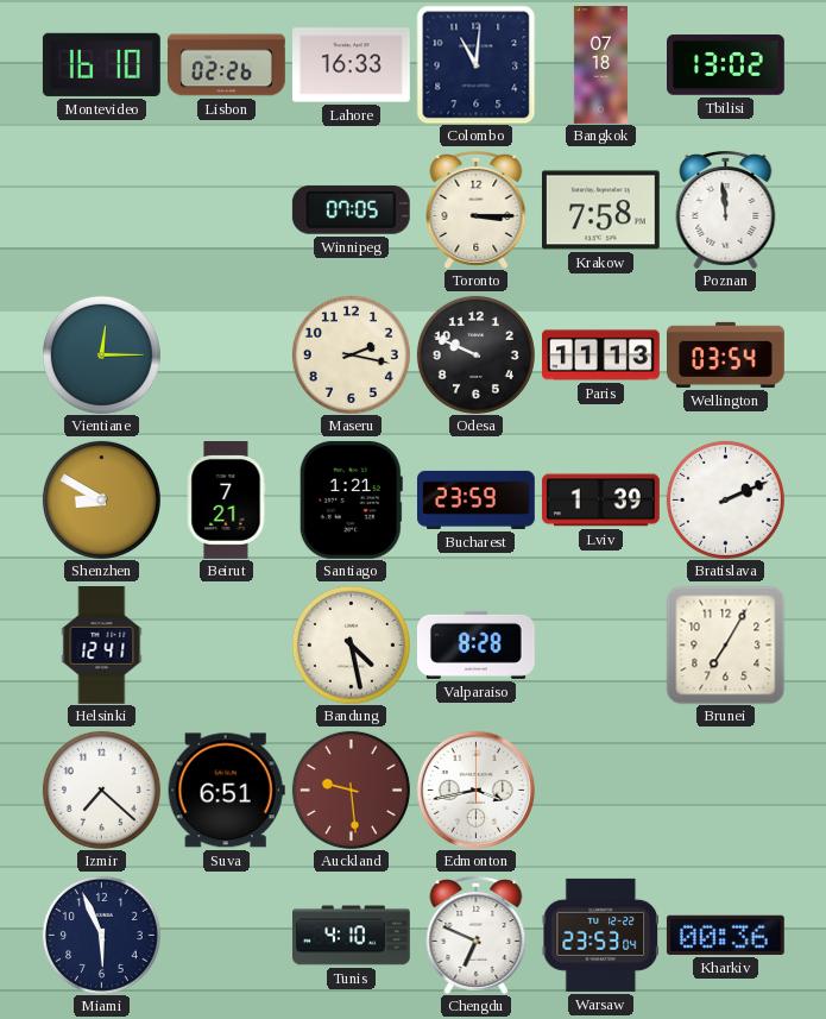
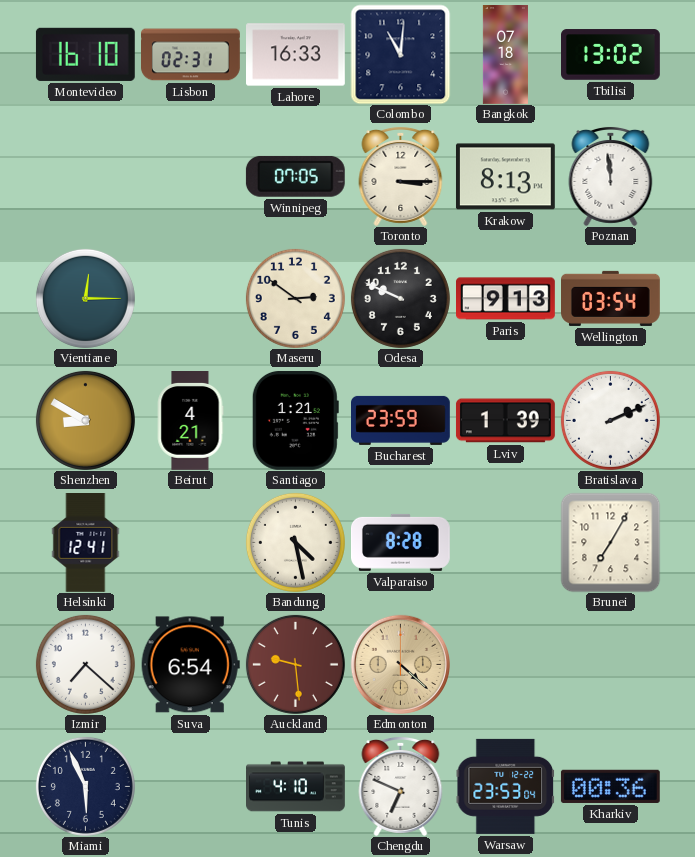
Lisbon: 02:26 -> 02:31 (191, 55)
Krakow: 7:58 -> 8:13 (505, 177)
Maseru: 2:17 -> 2:51 (295, 298)
Paris: 11:13 -> 9:13 (506, 299)
Beirut: 7:21 -> 4:21 (190, 421)
Suva: 6:51 -> 6:54 (190, 665)
Edmonton: 3:43 -> 4:22 (400, 664)
Edmonton dial: white -> champagne (400, 664)
